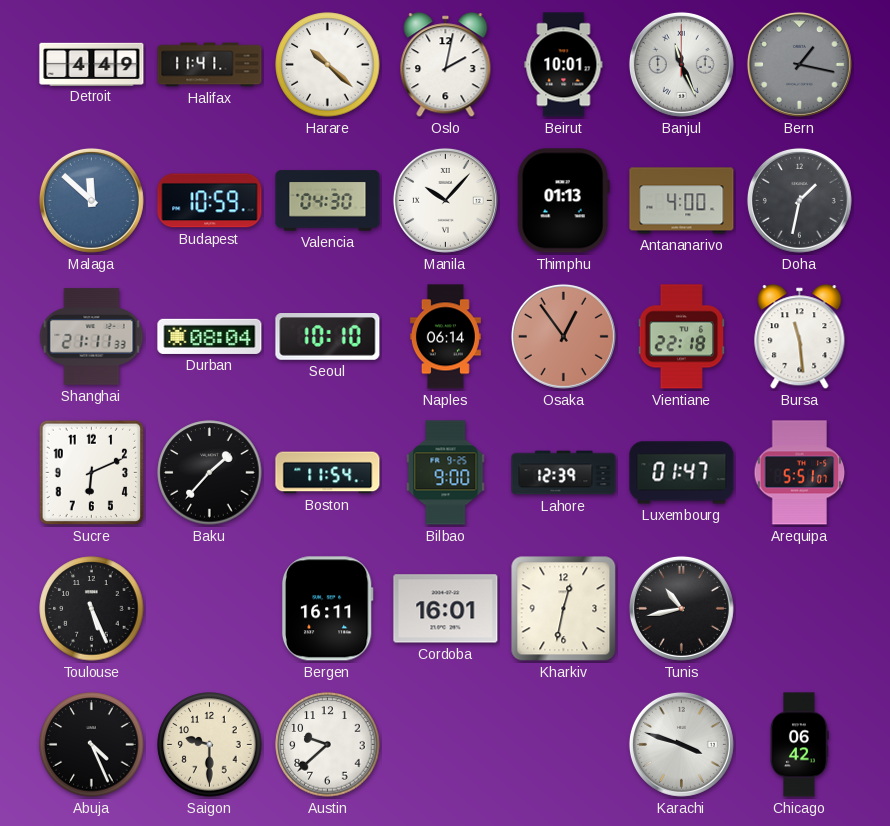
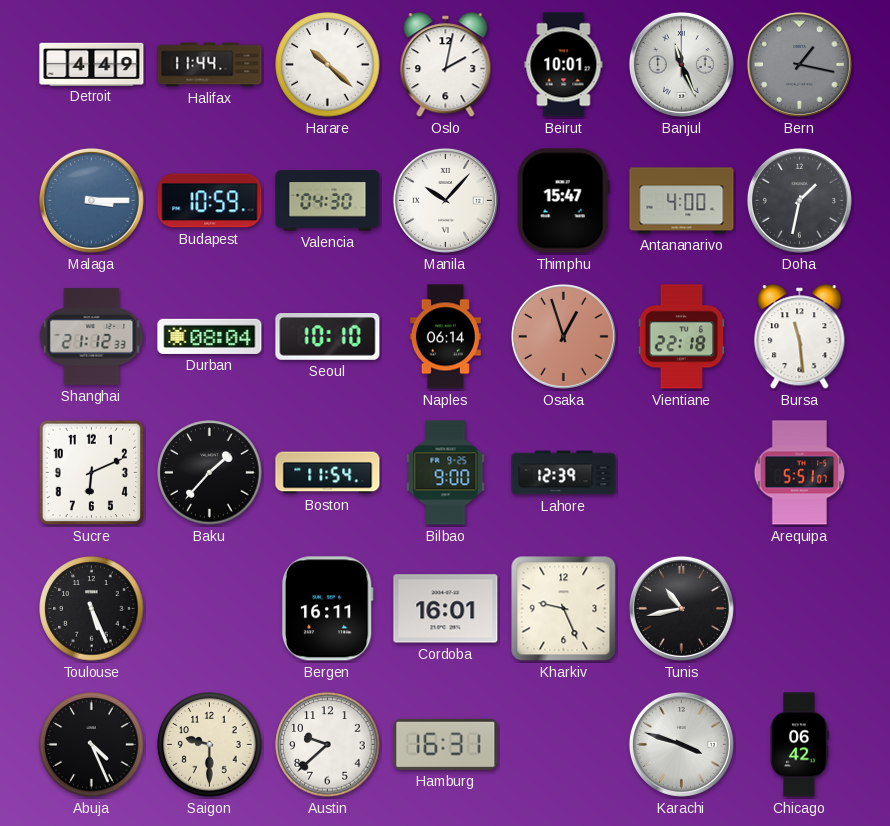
Halifax: 11:41 -> 11:44 (210, 65)
Malaga: 11:52 -> 3:15 (91, 200)
Thimphu: 01:13 -> 15:47 (563, 201)
Shanghai: 21:11 -> 21:12 (92, 337)
Osaka: 12:54 -> 12:57 (563, 336)
Luxembourg: 01:47 -> none (682, 473)
Kharkiv: 12:32 -> 9:26 (564, 609)
Hamburg: none -> 16:31 (446, 744)
